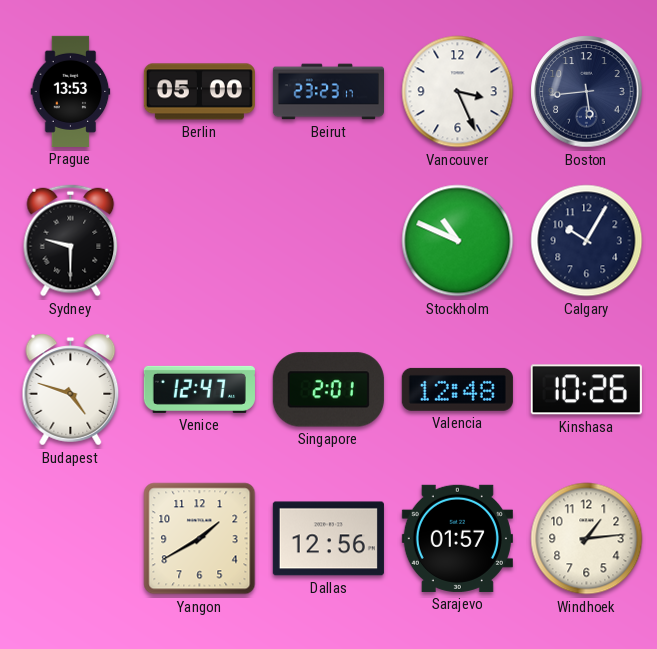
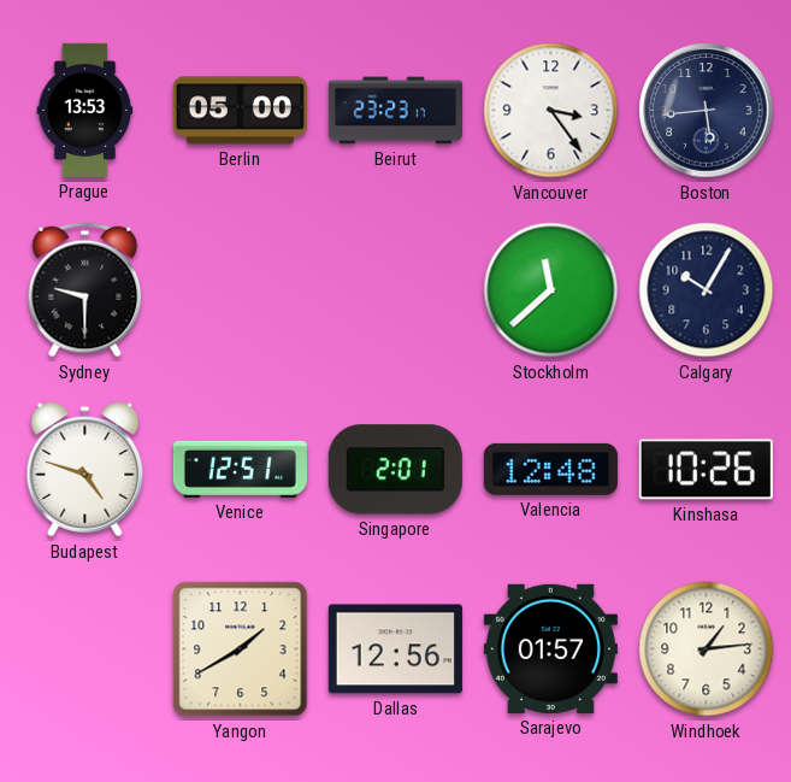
Vancouver: 3:26 -> 3:24 (551, 111)
Stockholm: 10:49 -> 11:38 (551, 290)
Venice: 12:47 -> 12:51 (240, 469)
